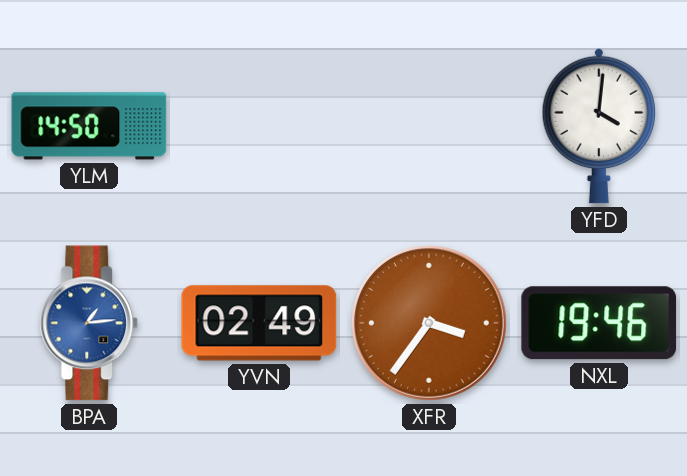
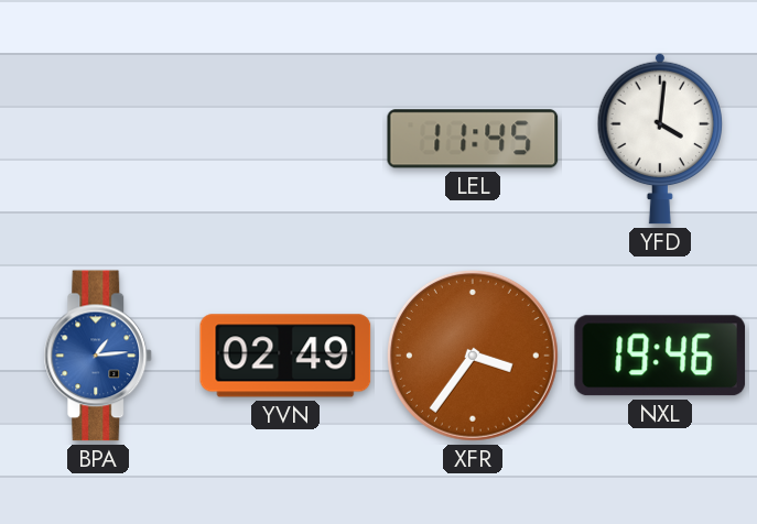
YLM: 14:50 -> none (89, 126)
LEL: none -> 11:45 (473, 139)
